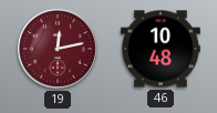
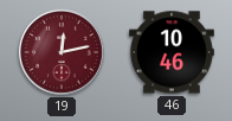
46: 10:48 -> 10:46 (173, 52)
